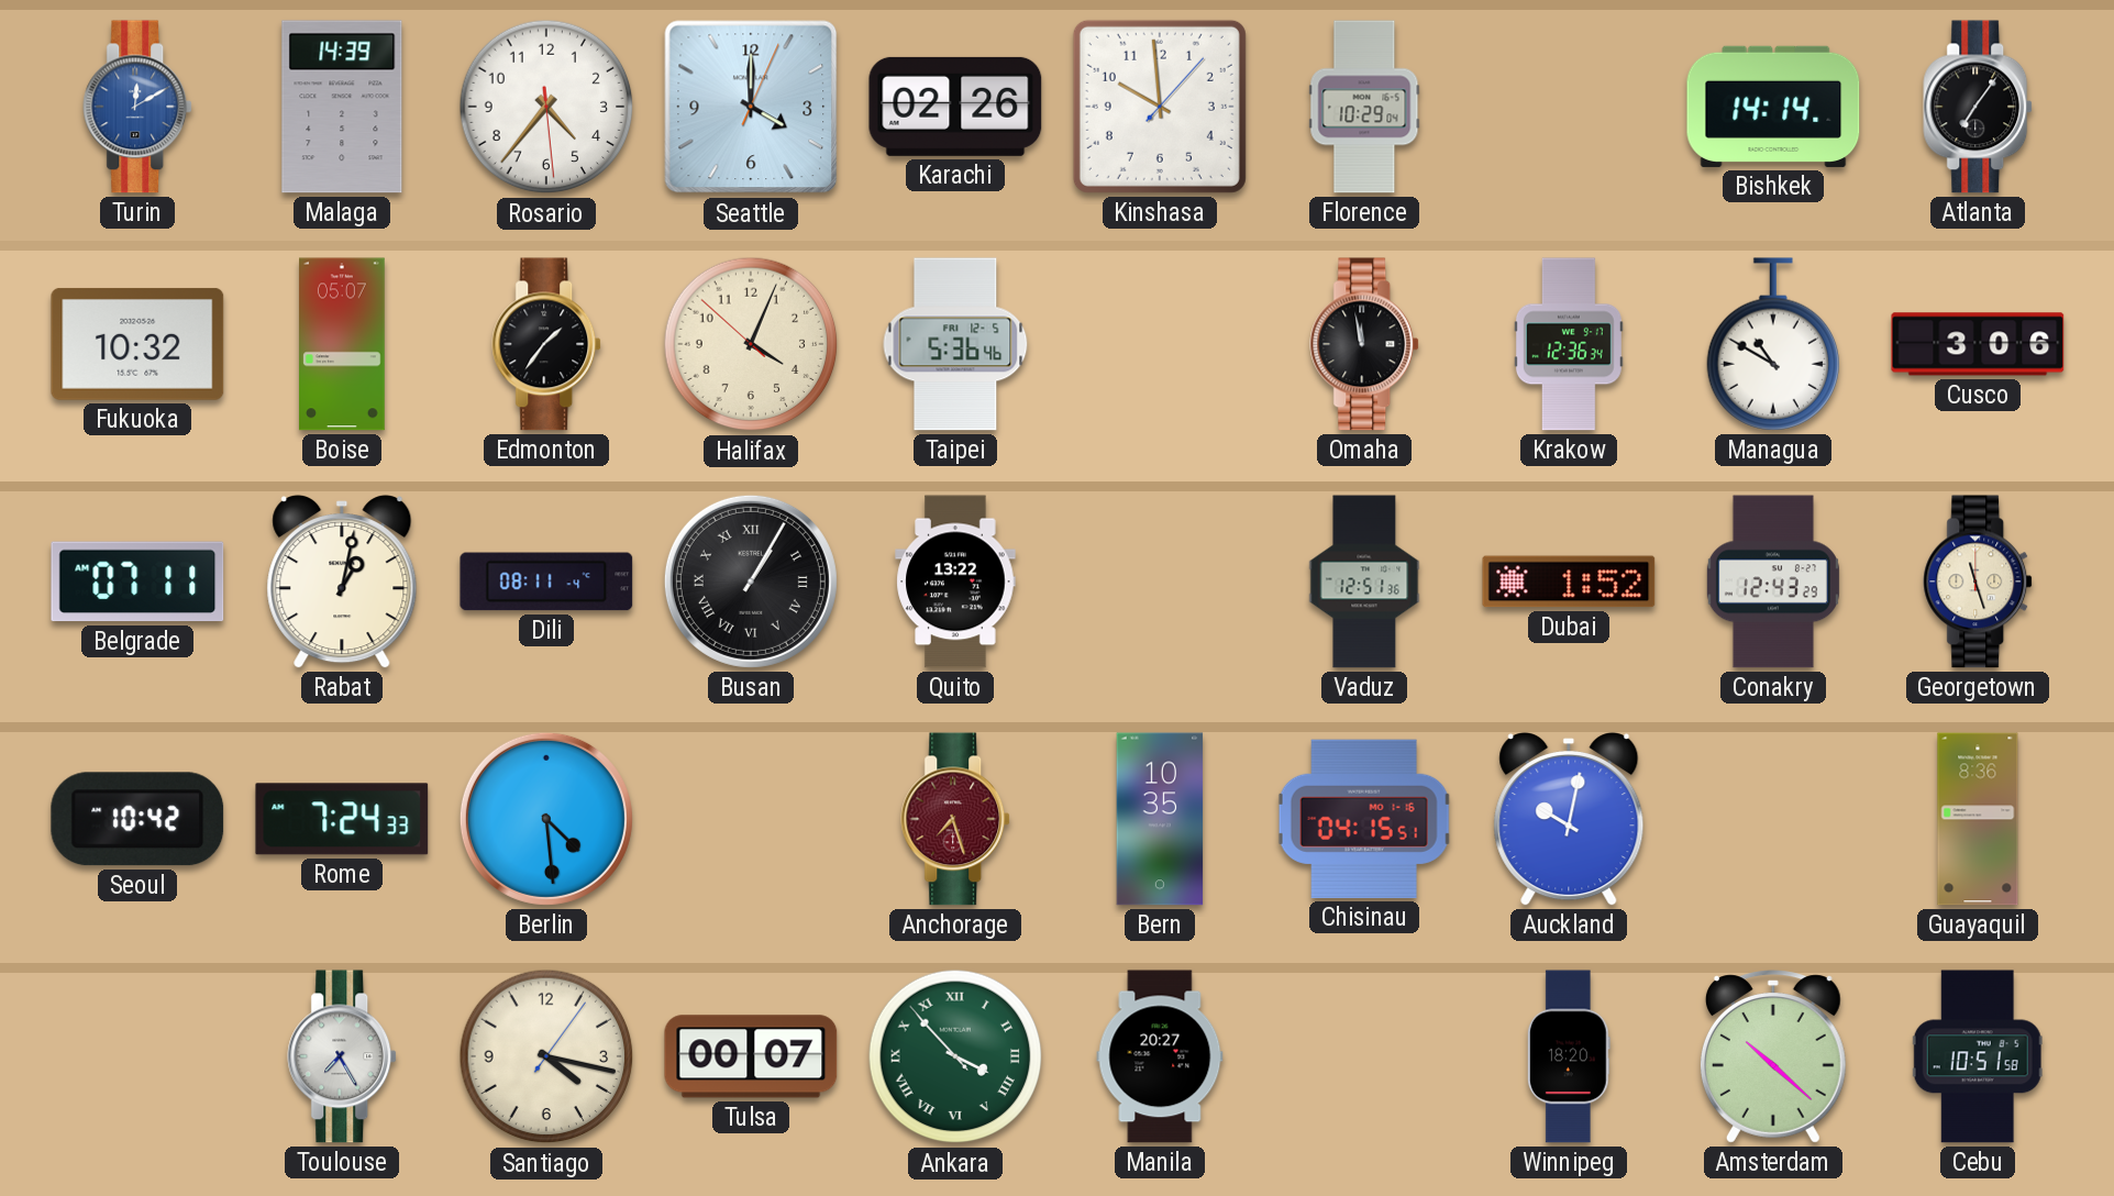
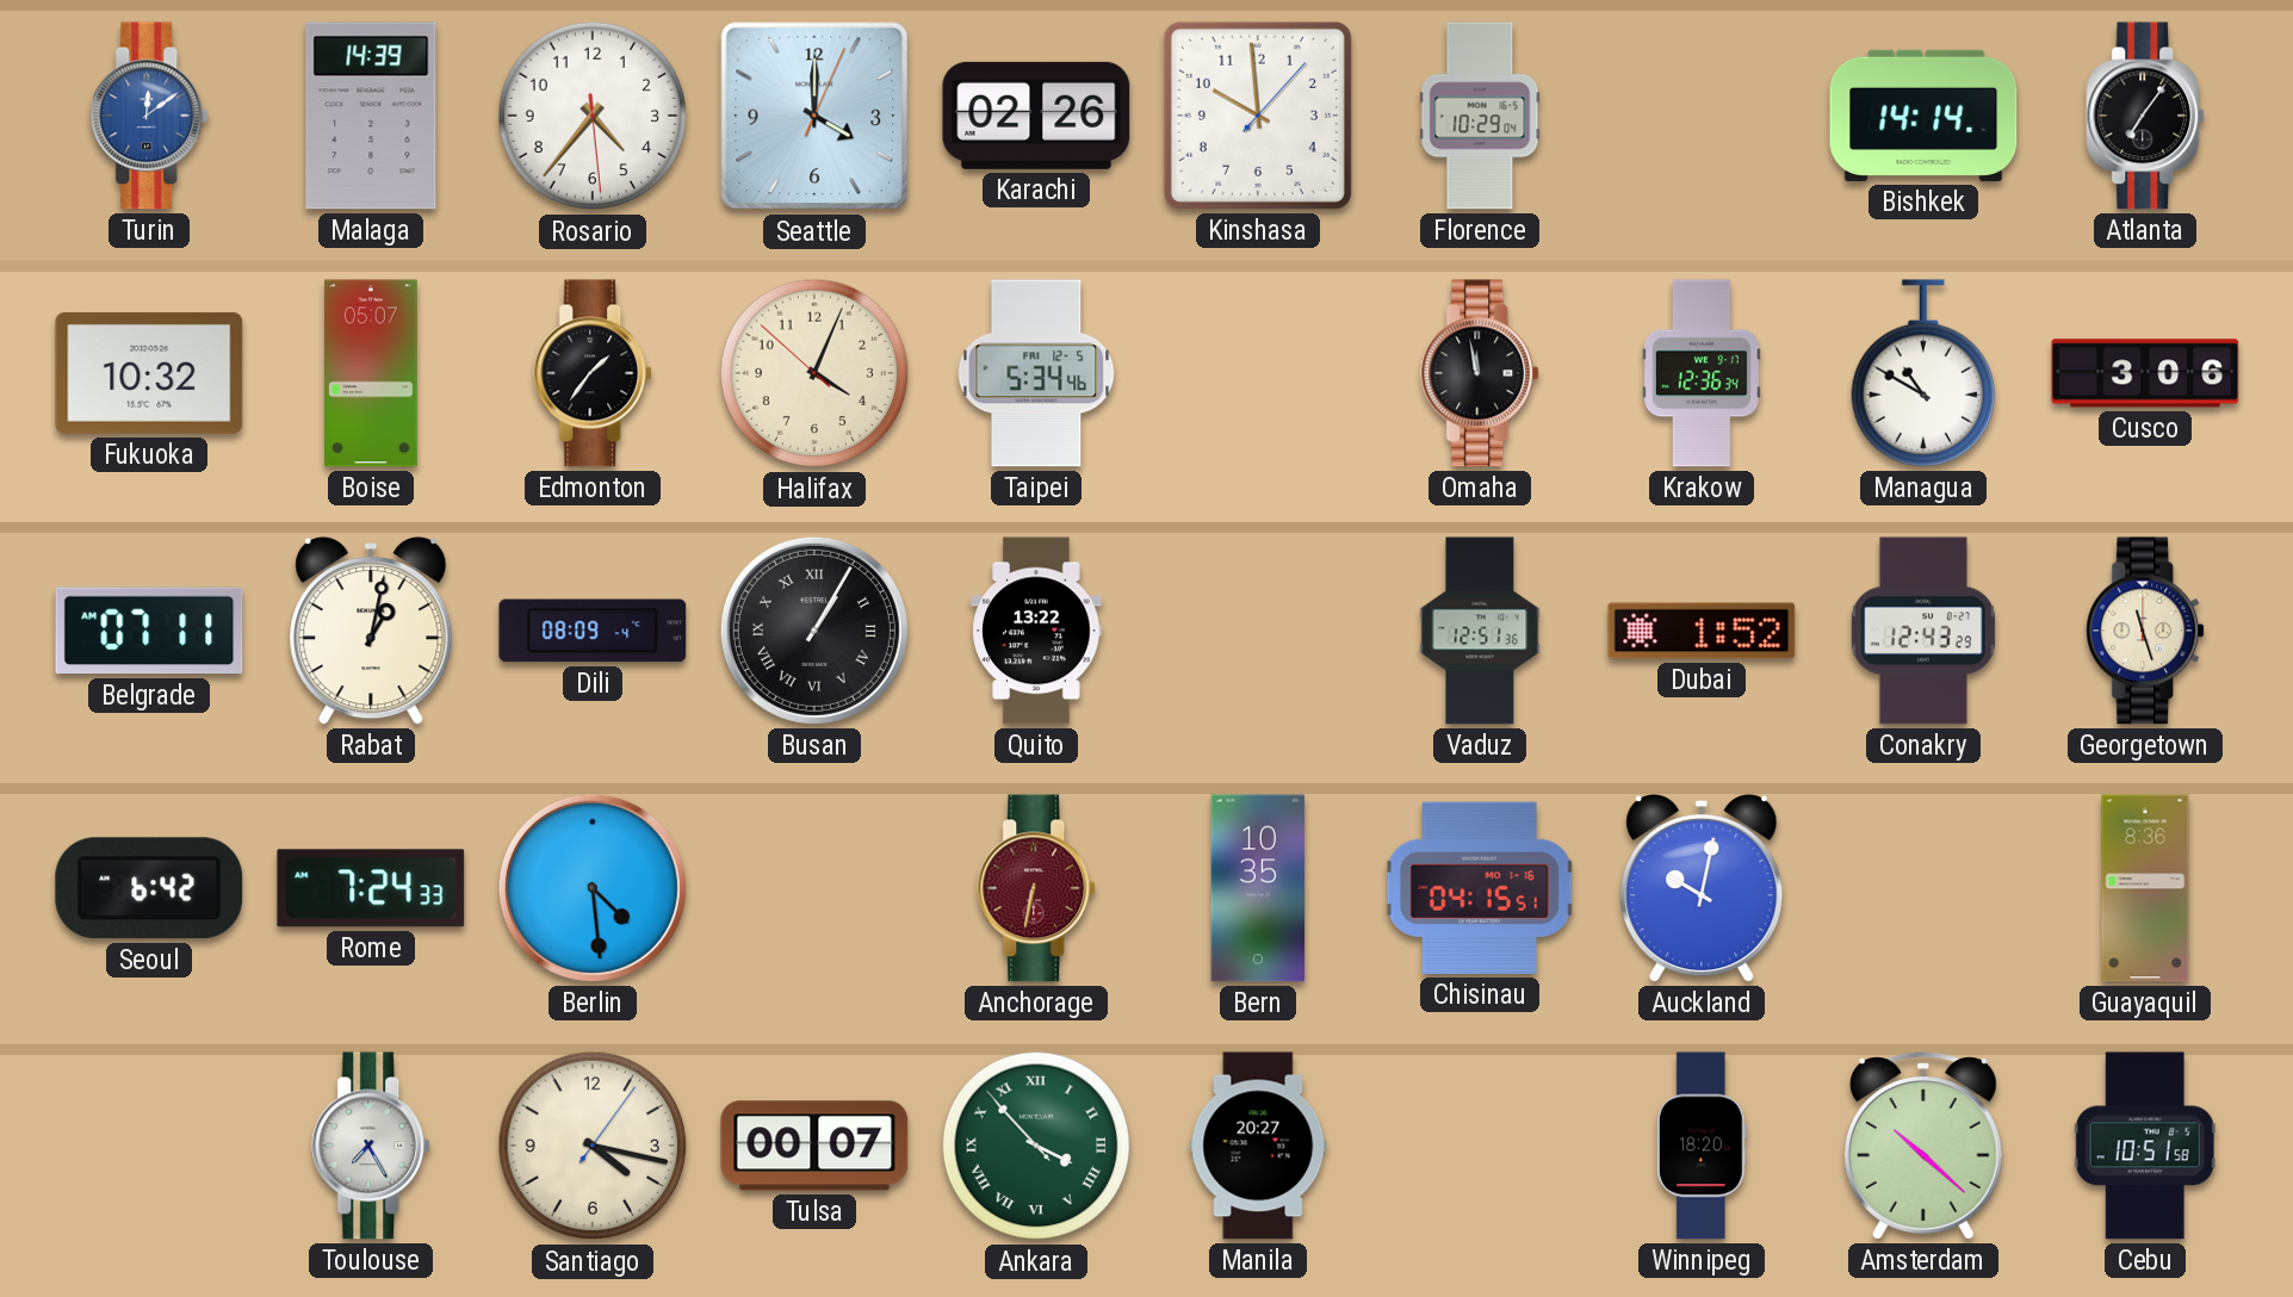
Turin: 12:10 -> 12:09 (150, 116)
Taipei: 5:36 -> 5:34 (1036, 373)
Dili: 08:11 -> 08:09 (593, 631)
Seoul: 10:42 -> 6:42 (149, 888)
Anchorage: 7:27 -> 6:32 (1037, 888)
